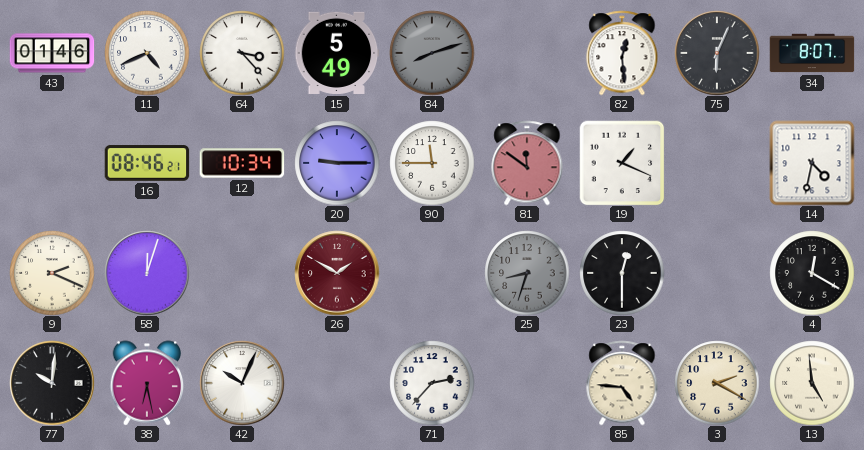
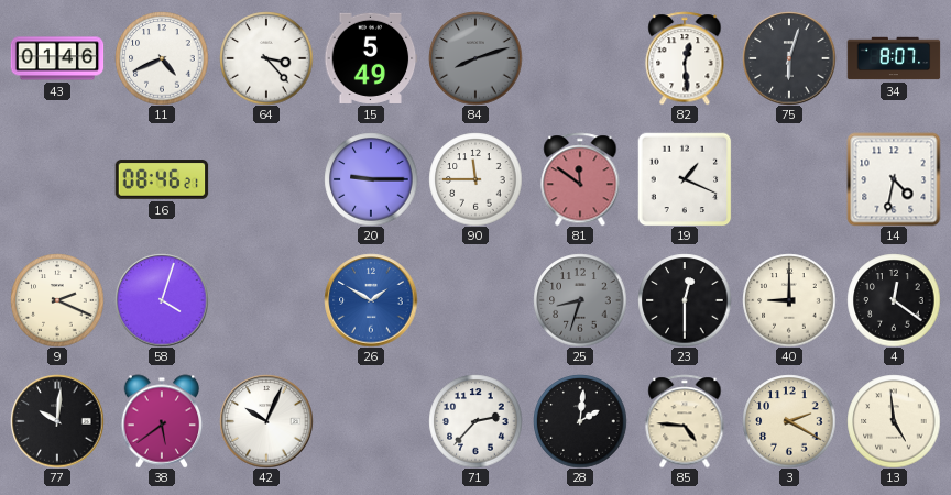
75: 6:04 -> 6:03 (789, 58)
12: 10:34 -> none (242, 163)
58: 12:03 -> 4:03 (162, 300)
26 dial: burgundy -> blue (371, 300)
40: none -> 9:00 (789, 300)
4: 12:20 -> 12:21 (894, 300)
38: 6:28 -> 5:39 (162, 421)
28: none -> 2:01 (580, 421)
